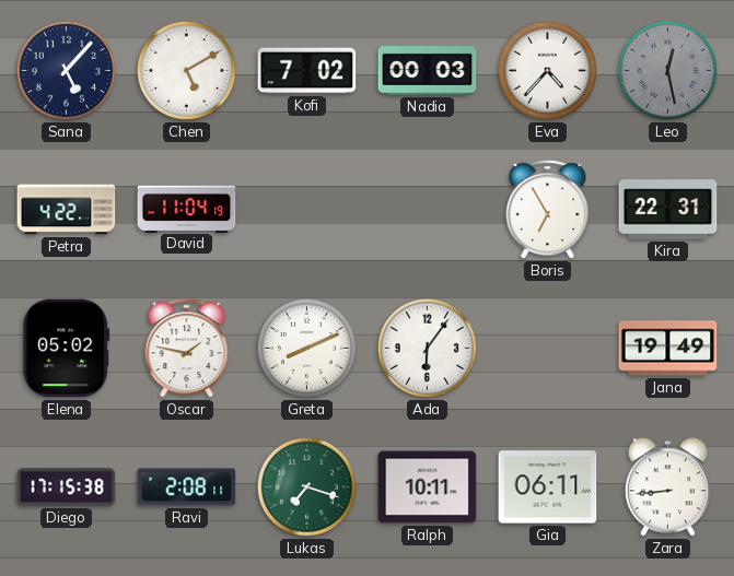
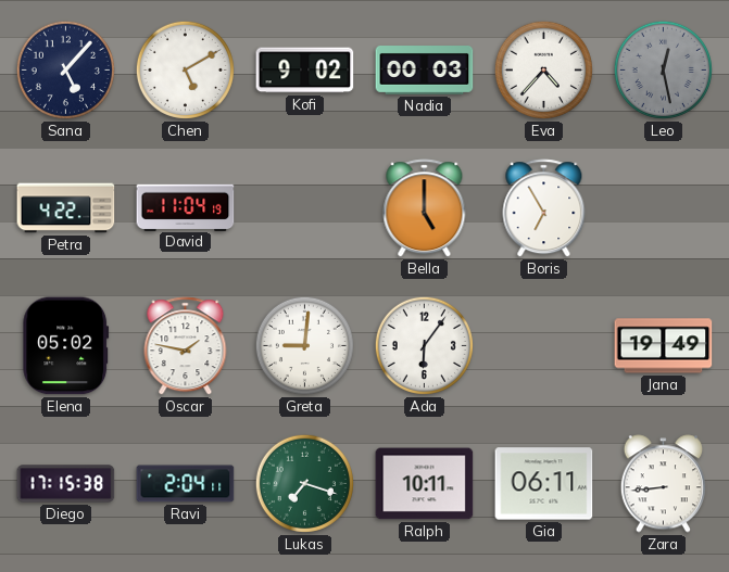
Kofi: 7:02 -> 9:02 (305, 71)
Bella: none -> 5:00 (425, 208)
Kira: 22:31 -> none (668, 210)
Greta: 8:11 -> 9:01 (304, 345)
Ravi: 2:08 -> 2:04 (186, 484)
